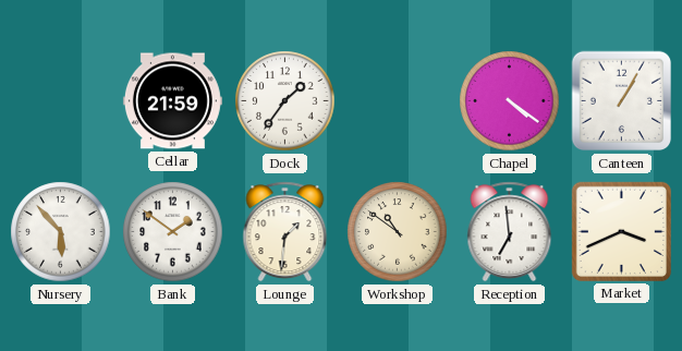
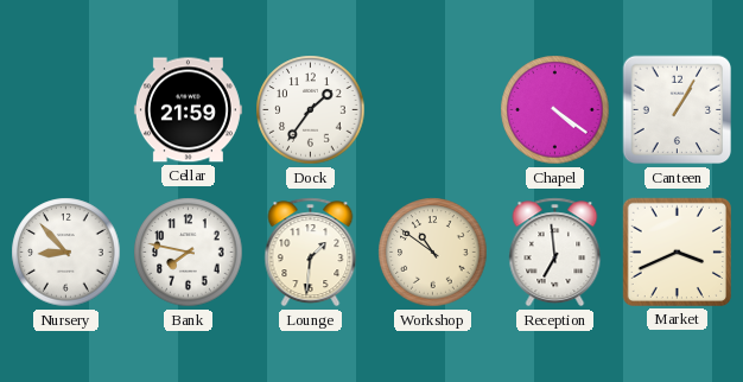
Nursery: 5:53 -> 8:53 (66, 253)
Bank: 1:51 -> 7:47 (189, 253)
